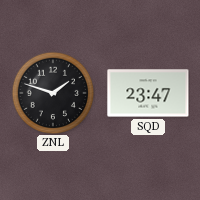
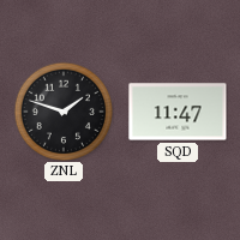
SQD: 23:47 -> 11:47 (178, 112)
